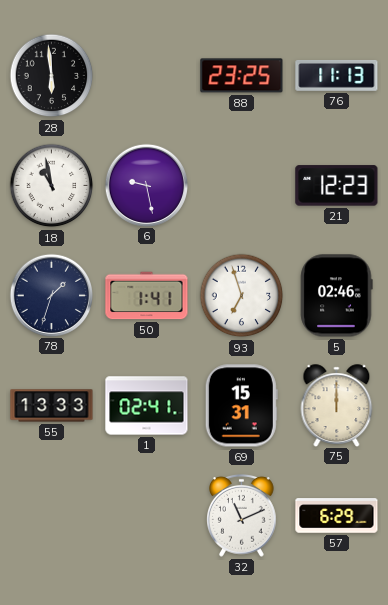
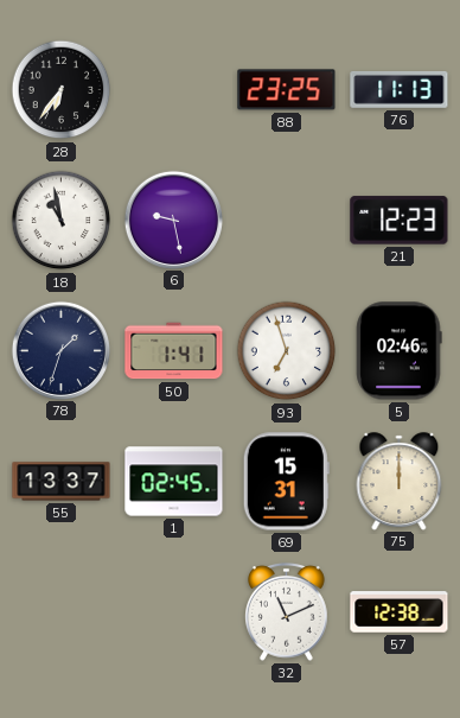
28: 5:59 -> 6:36 (62, 90)
55: 13:33 -> 13:37 (62, 482)
1: 02:41 -> 02:45 (174, 482)
57: 6:29 -> 12:38 (400, 612)
